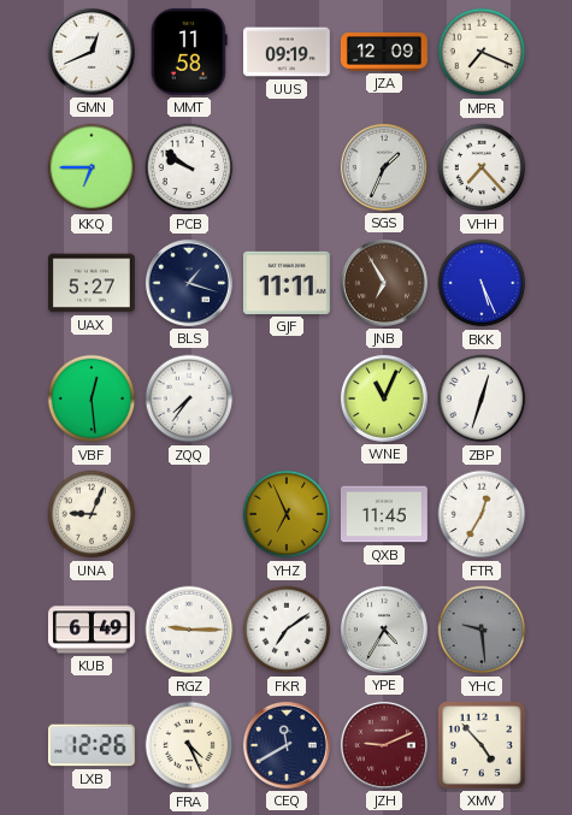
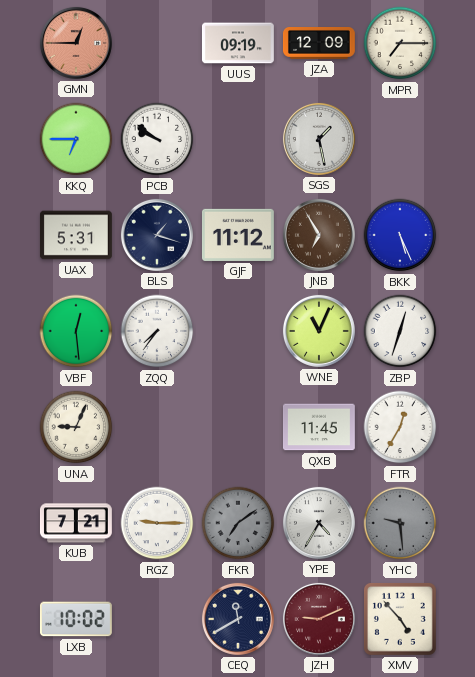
GMN: 12:41 -> 12:45 (76, 43)
GMN dial: white -> salmon (76, 43)
MMT: 11:58 -> none (189, 52)
MPR: 7:19 -> 7:15 (400, 43)
SGS: 1:34 -> 1:28 (319, 139)
VHH: 7:23 -> none (482, 167)
UAX: 5:27 -> 5:31 (76, 235)
GJF: 11:11 -> 11:12 (238, 235)
YHZ: 6:56 -> none (287, 514)
KUB: 6:49 -> 7:21 (76, 523)
FKR dial: white -> grey (238, 523)
LXB: 12:26 -> 10:02 (76, 619)
FRA: 4:26 -> none (189, 745)
